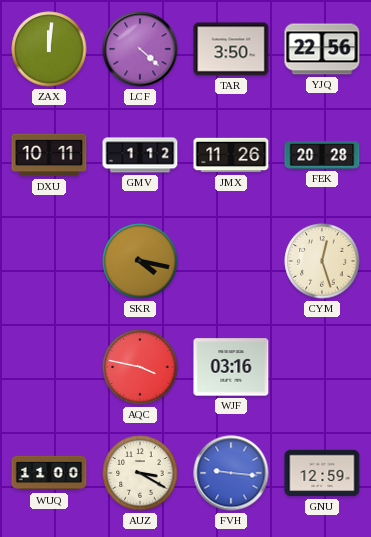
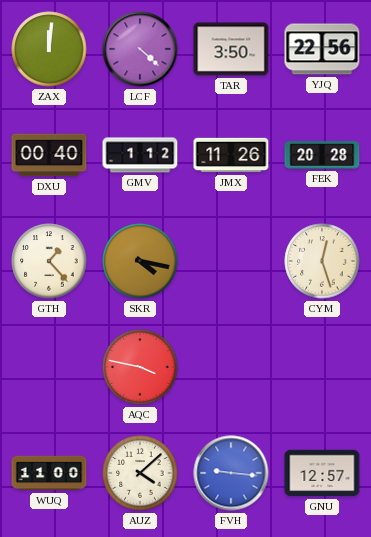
DXU: 10:11 -> 00:40 (49, 155)
GTH: none -> 1:23 (49, 261)
WJF: 03:16 -> none (231, 367)
AUZ: 3:20 -> 4:08 (140, 473)
GNU: 12:59 -> 12:57 (322, 473)
